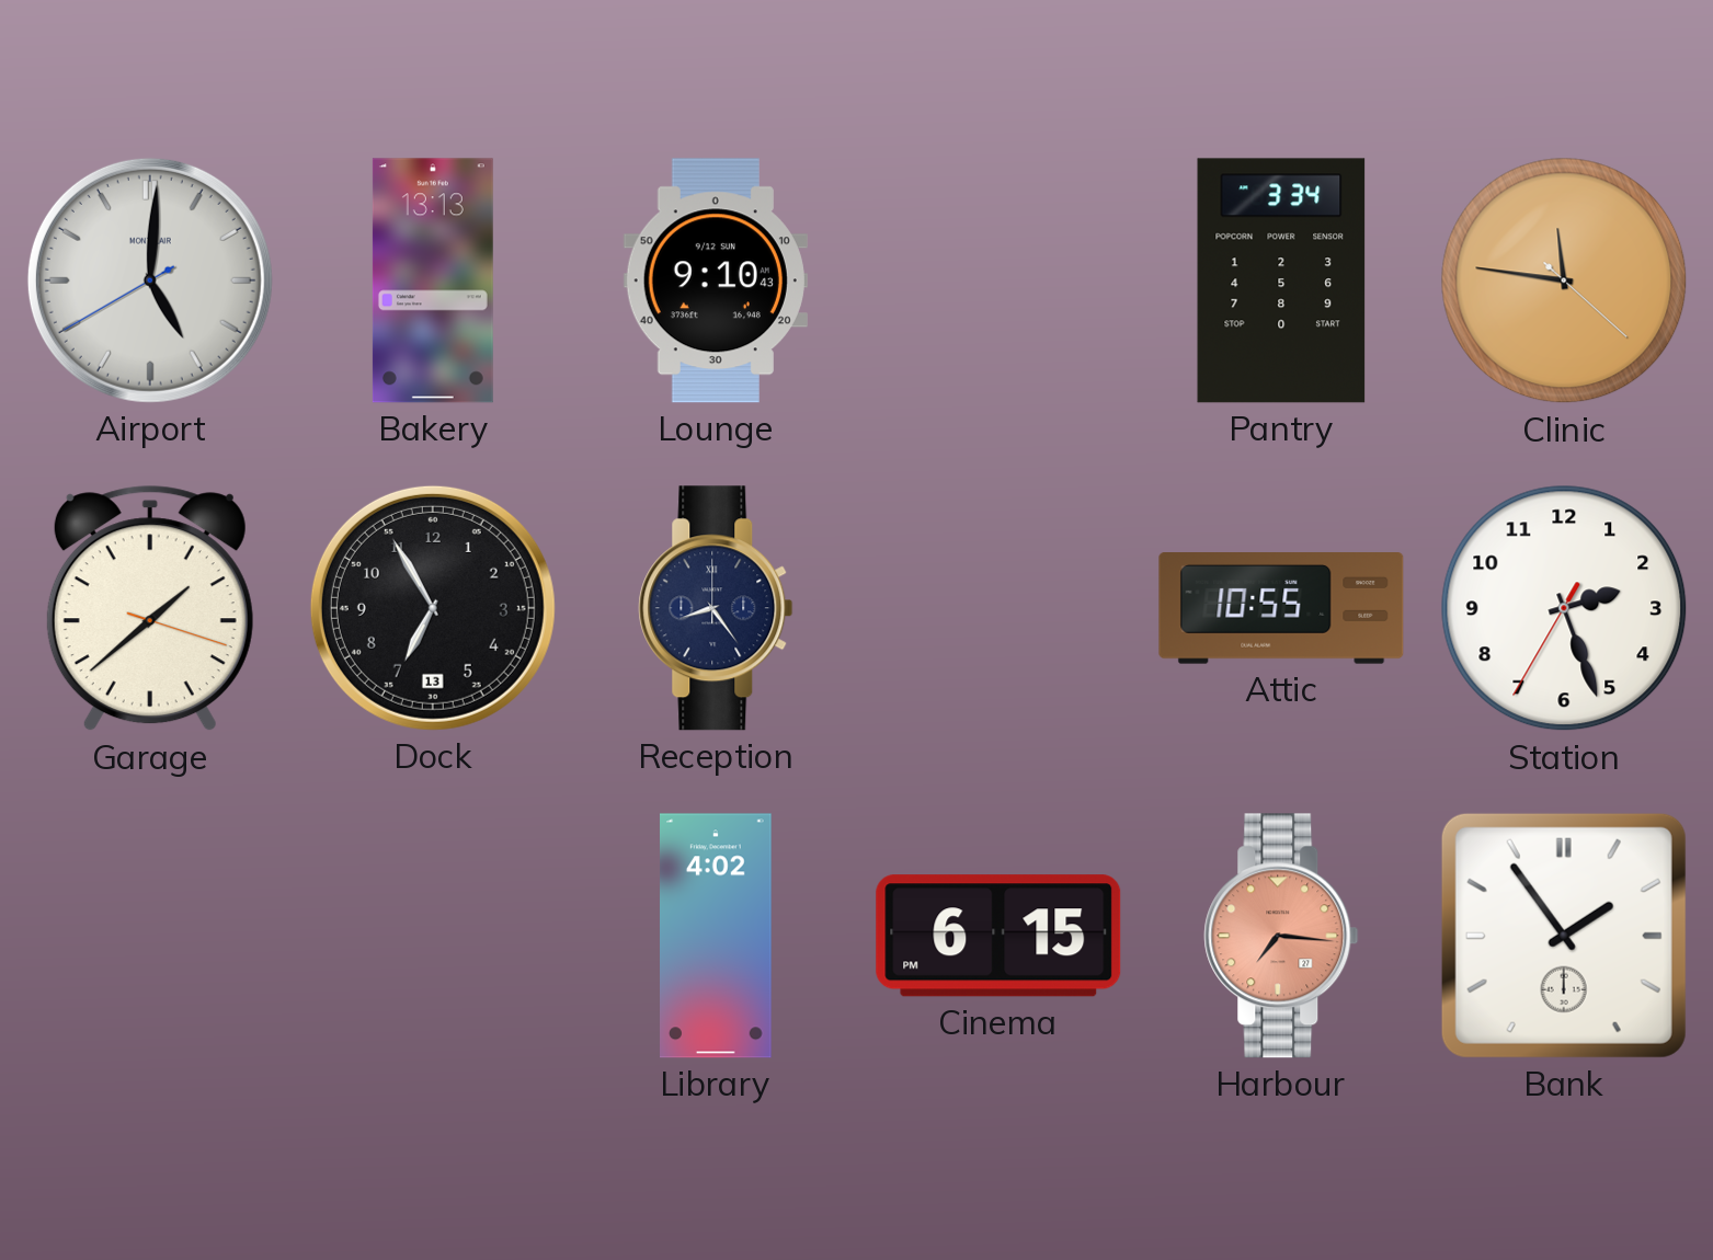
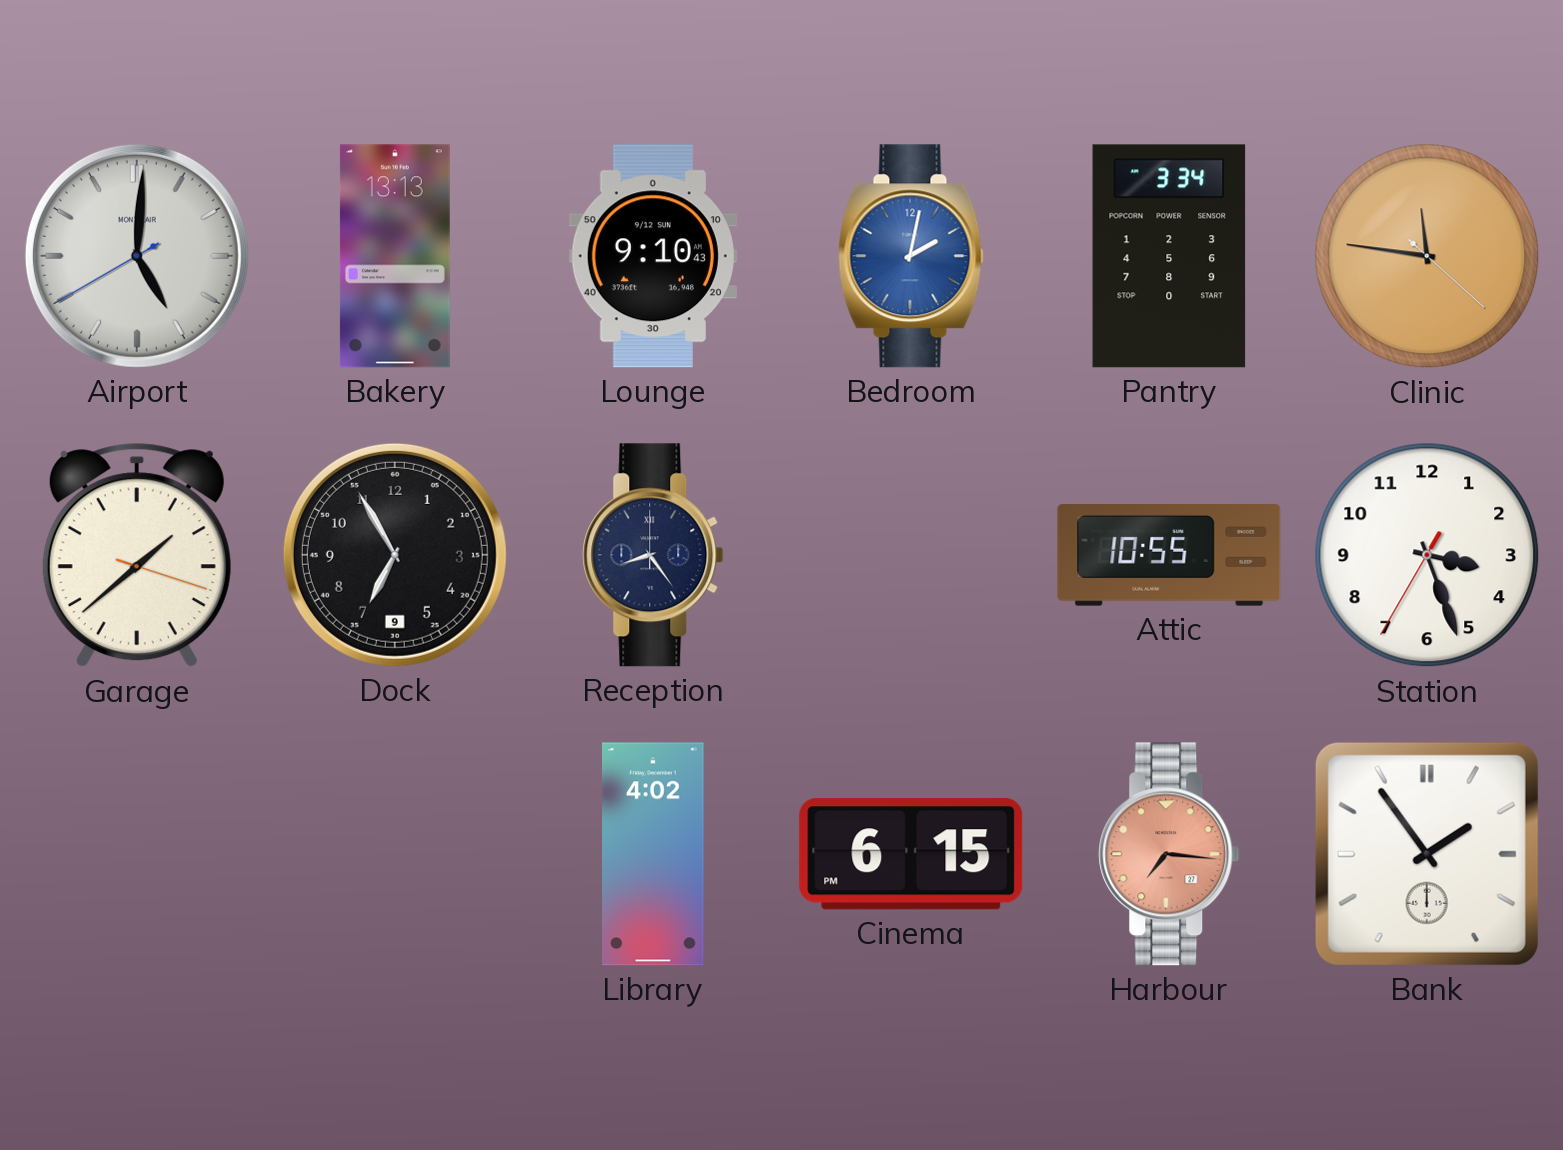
Bedroom: none -> 2:02 (911, 256)
Dock date: 13 -> 9 (395, 555)
Station: 2:26 -> 3:26 (1427, 555)
